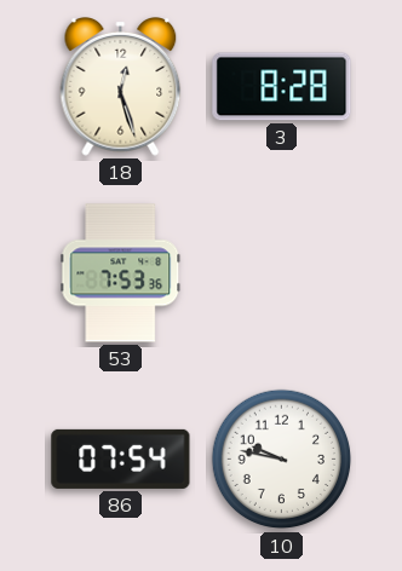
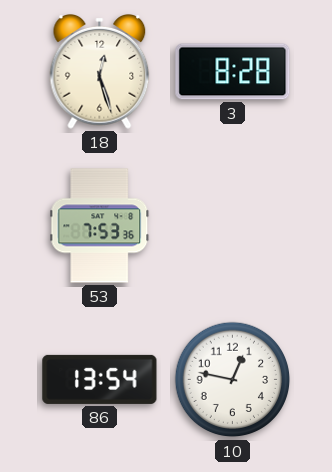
86: 07:54 -> 13:54 (100, 379)
10: 9:47 -> 12:47 (233, 380)
